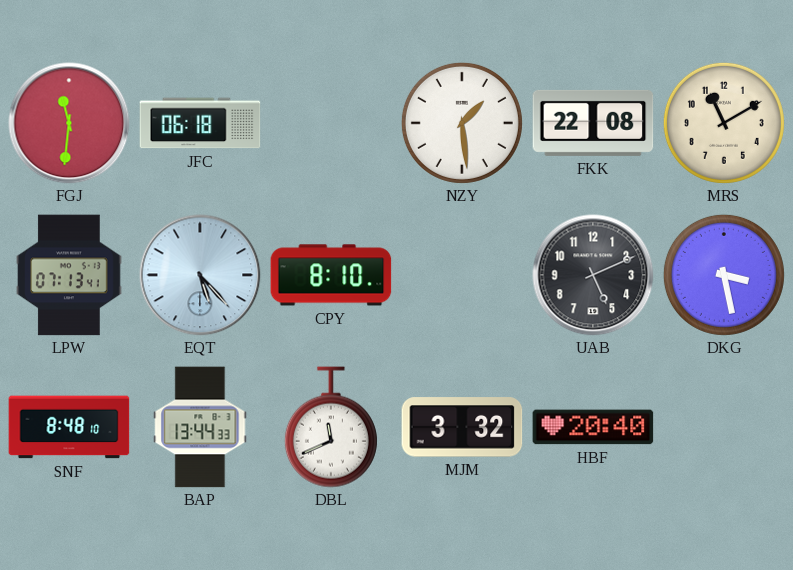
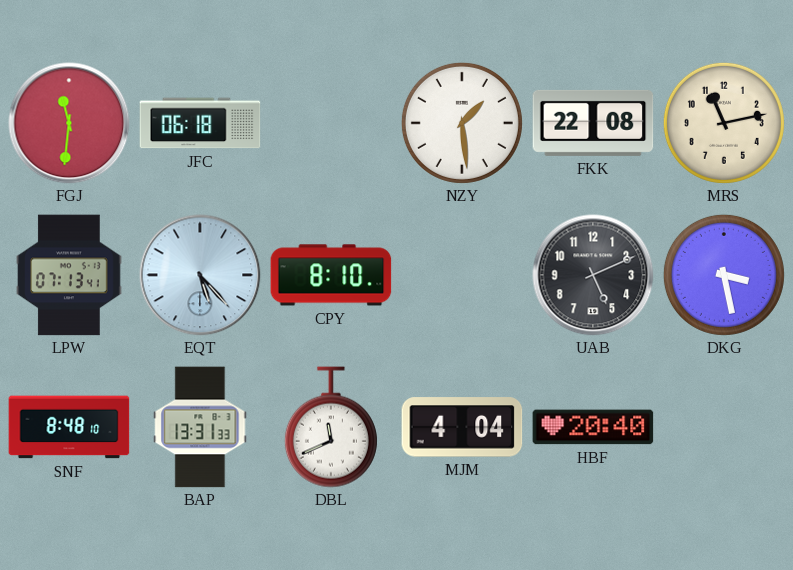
MRS: 11:10 -> 11:13 (724, 123)
BAP: 13:44 -> 13:31 (200, 427)
MJM: 3:32 -> 4:04 (462, 427)
